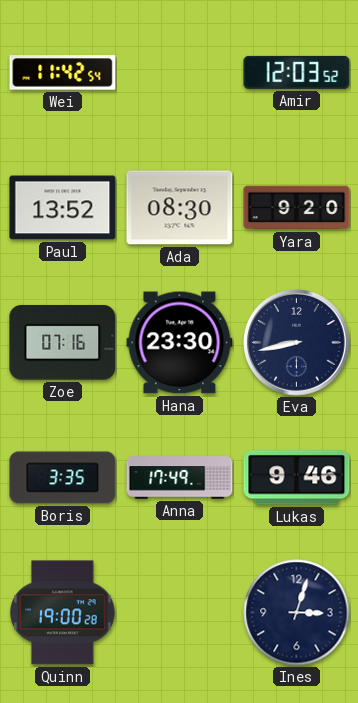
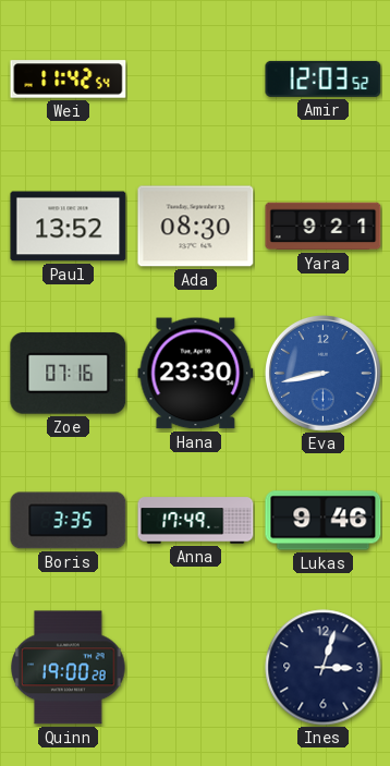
Yara: 9:20 -> 9:21 (324, 227)
Eva dial: navy -> blue (324, 374)
